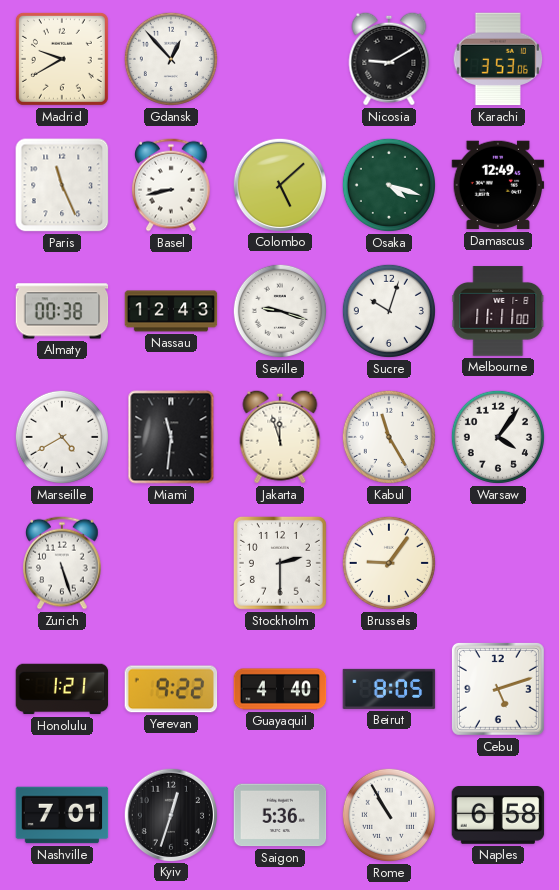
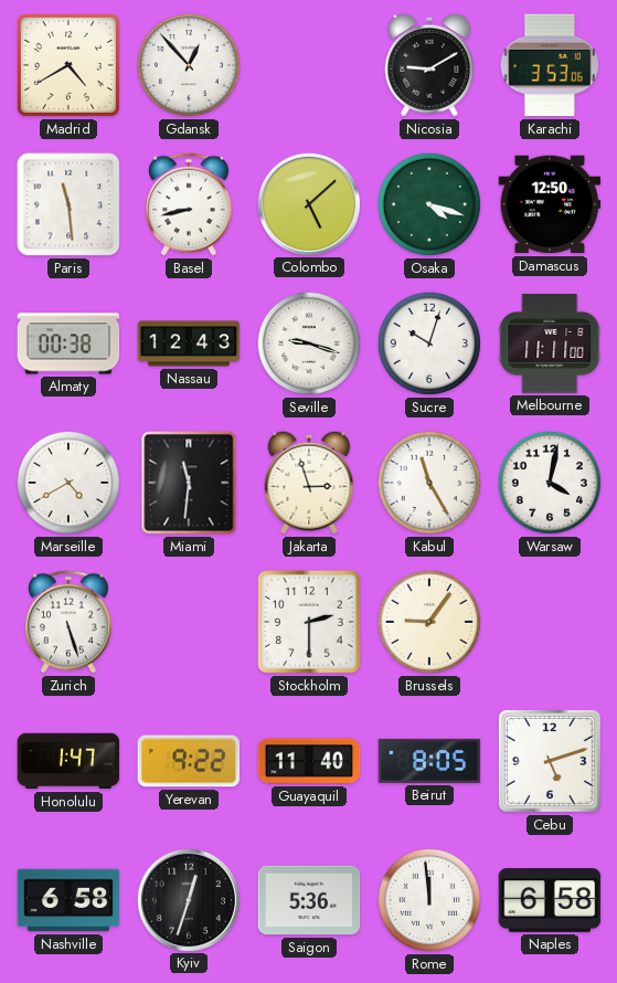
Madrid: 9:40 -> 4:40 (68, 65)
Paris: 11:26 -> 11:29 (68, 204)
Damascus: 12:49 -> 12:50 (550, 204)
Jakarta: 11:57 -> 2:57 (309, 483)
Warsaw: 4:06 -> 4:02 (550, 483)
Honolulu: 1:21 -> 1:47 (68, 761)
Guayaquil: 4:40 -> 11:40 (309, 761)
Nashville: 7:01 -> 6:58 (68, 900)
Rome: 10:55 -> 11:59 (429, 900)
